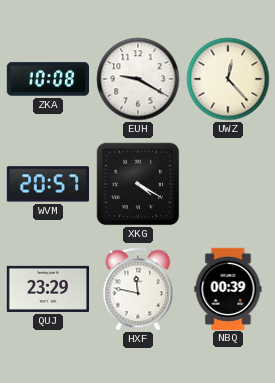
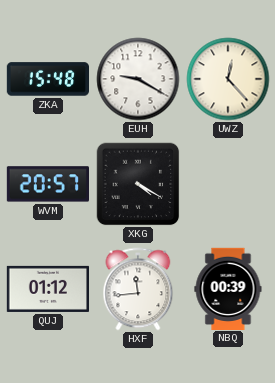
ZKA: 10:08 -> 15:48 (47, 79)
QUJ: 23:29 -> 01:12 (47, 289)
HXF: 11:47 -> 11:44 (138, 289)
